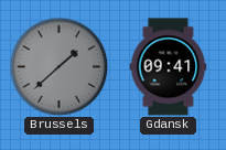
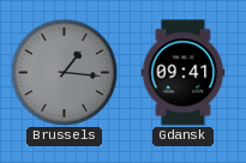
Brussels: 1:38 -> 1:16 (64, 72)
